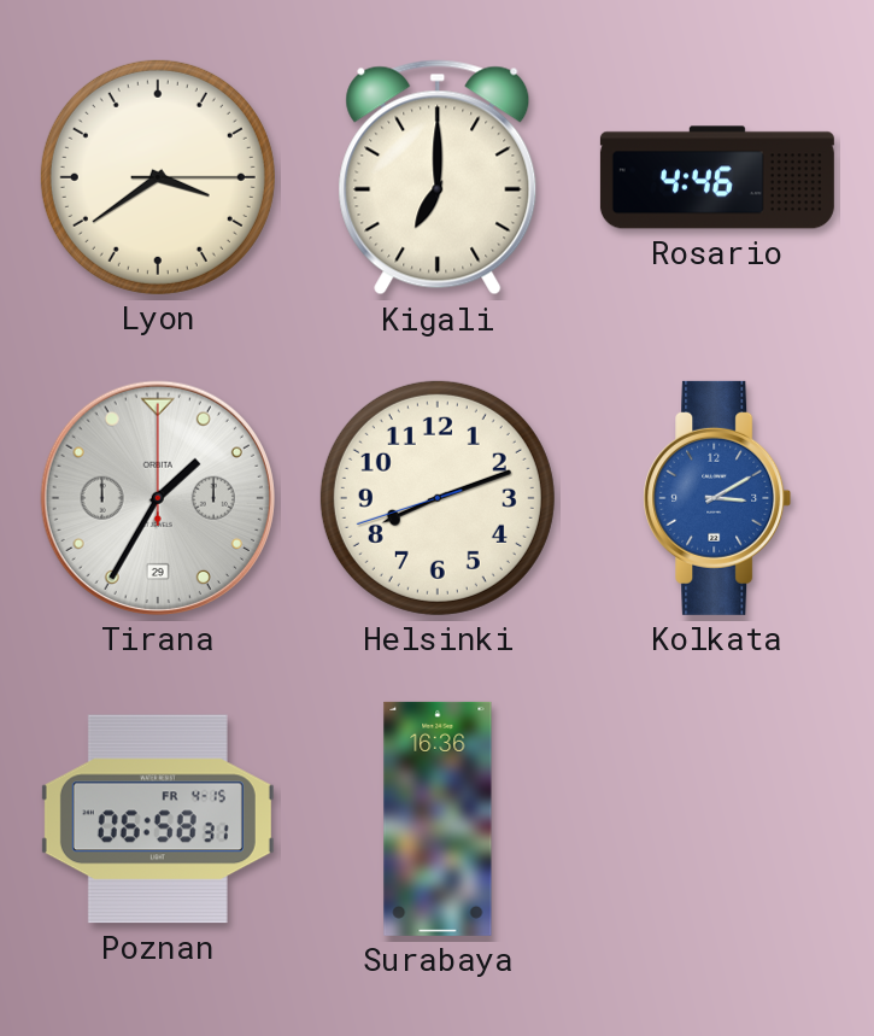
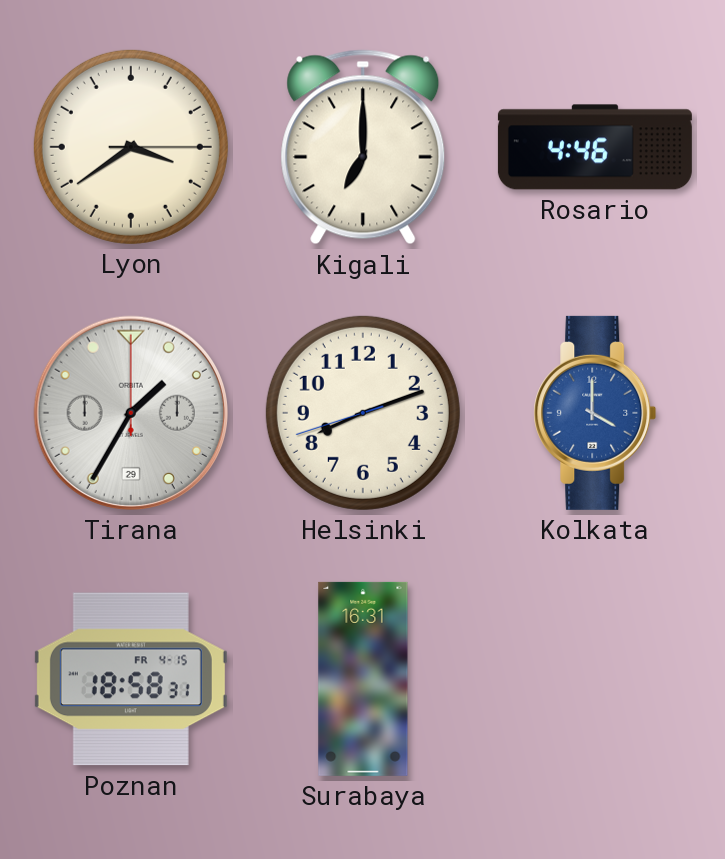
Kolkata: 3:10 -> 4:00 (595, 413)
Poznan: 06:58 -> 18:58 (131, 679)
Surabaya: 16:36 -> 16:31 (363, 679)
